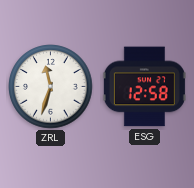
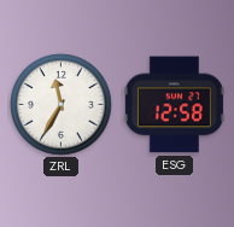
ZRL: 11:33 -> 11:35 (62, 105)
